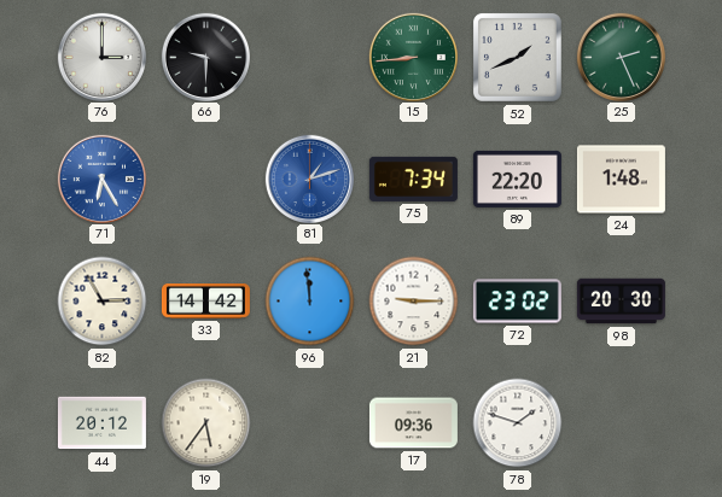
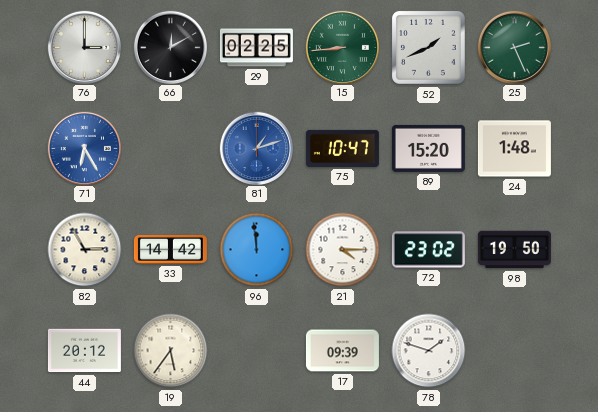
66: 9:30 -> 12:10 (170, 47)
29: none -> 02:25 (256, 48)
75: 7:34 -> 10:47 (342, 148)
89: 22:20 -> 15:20 (428, 148)
21: 9:15 -> 4:15 (343, 250)
98: 20:30 -> 19:50 (514, 250)
17: 09:36 -> 09:39 (342, 351)
